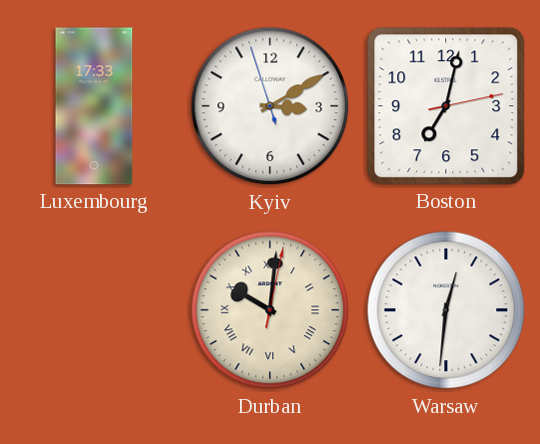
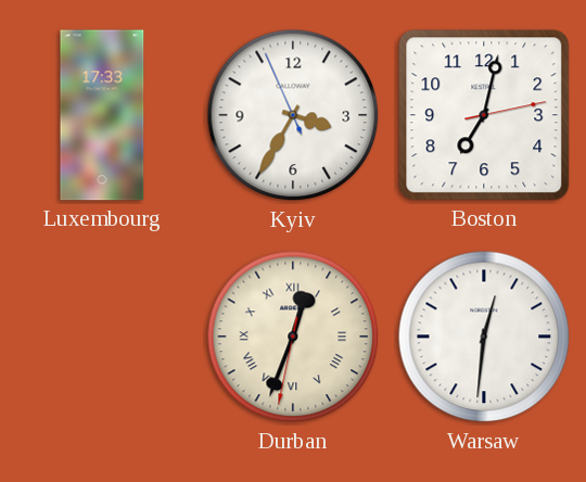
Kyiv: 3:09 -> 3:34 (293, 115)
Durban: 10:01 -> 12:33 (293, 337)
